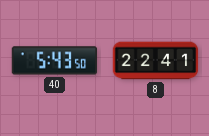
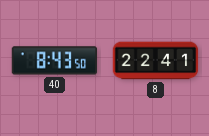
40: 5:43 -> 8:43 (55, 61)
